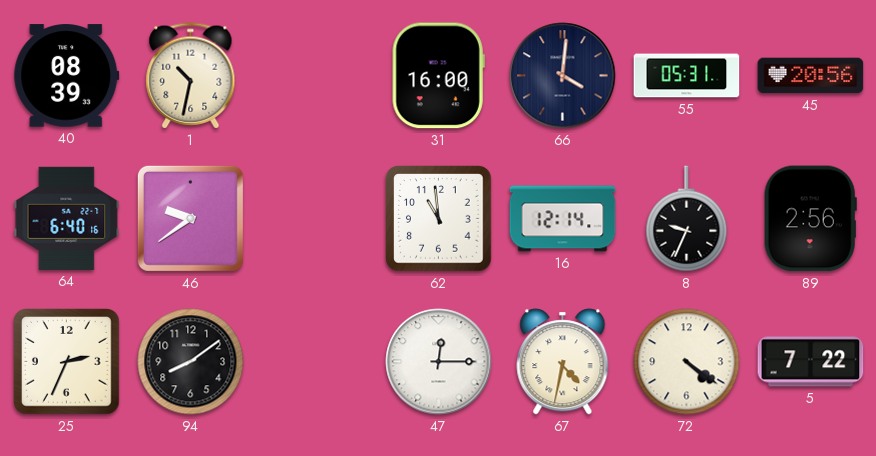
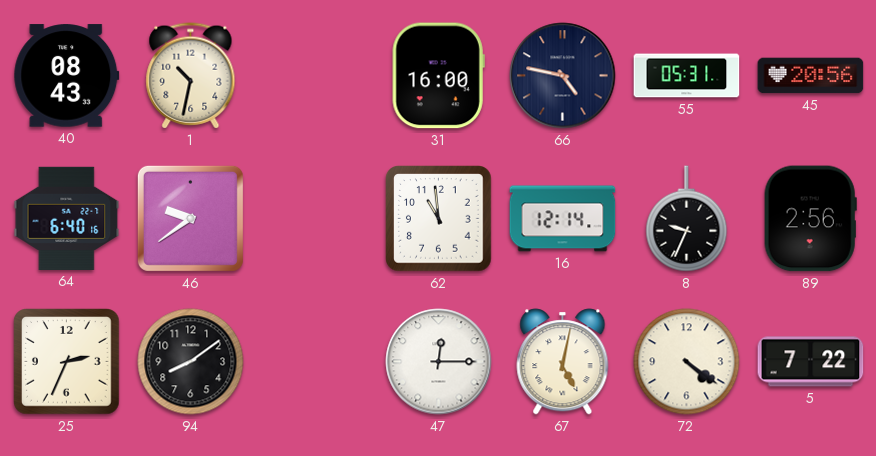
40: 08:39 -> 08:43 (67, 76)
66: 4:01 -> 4:47 (563, 76)
67: 4:32 -> 5:02 (563, 362)
